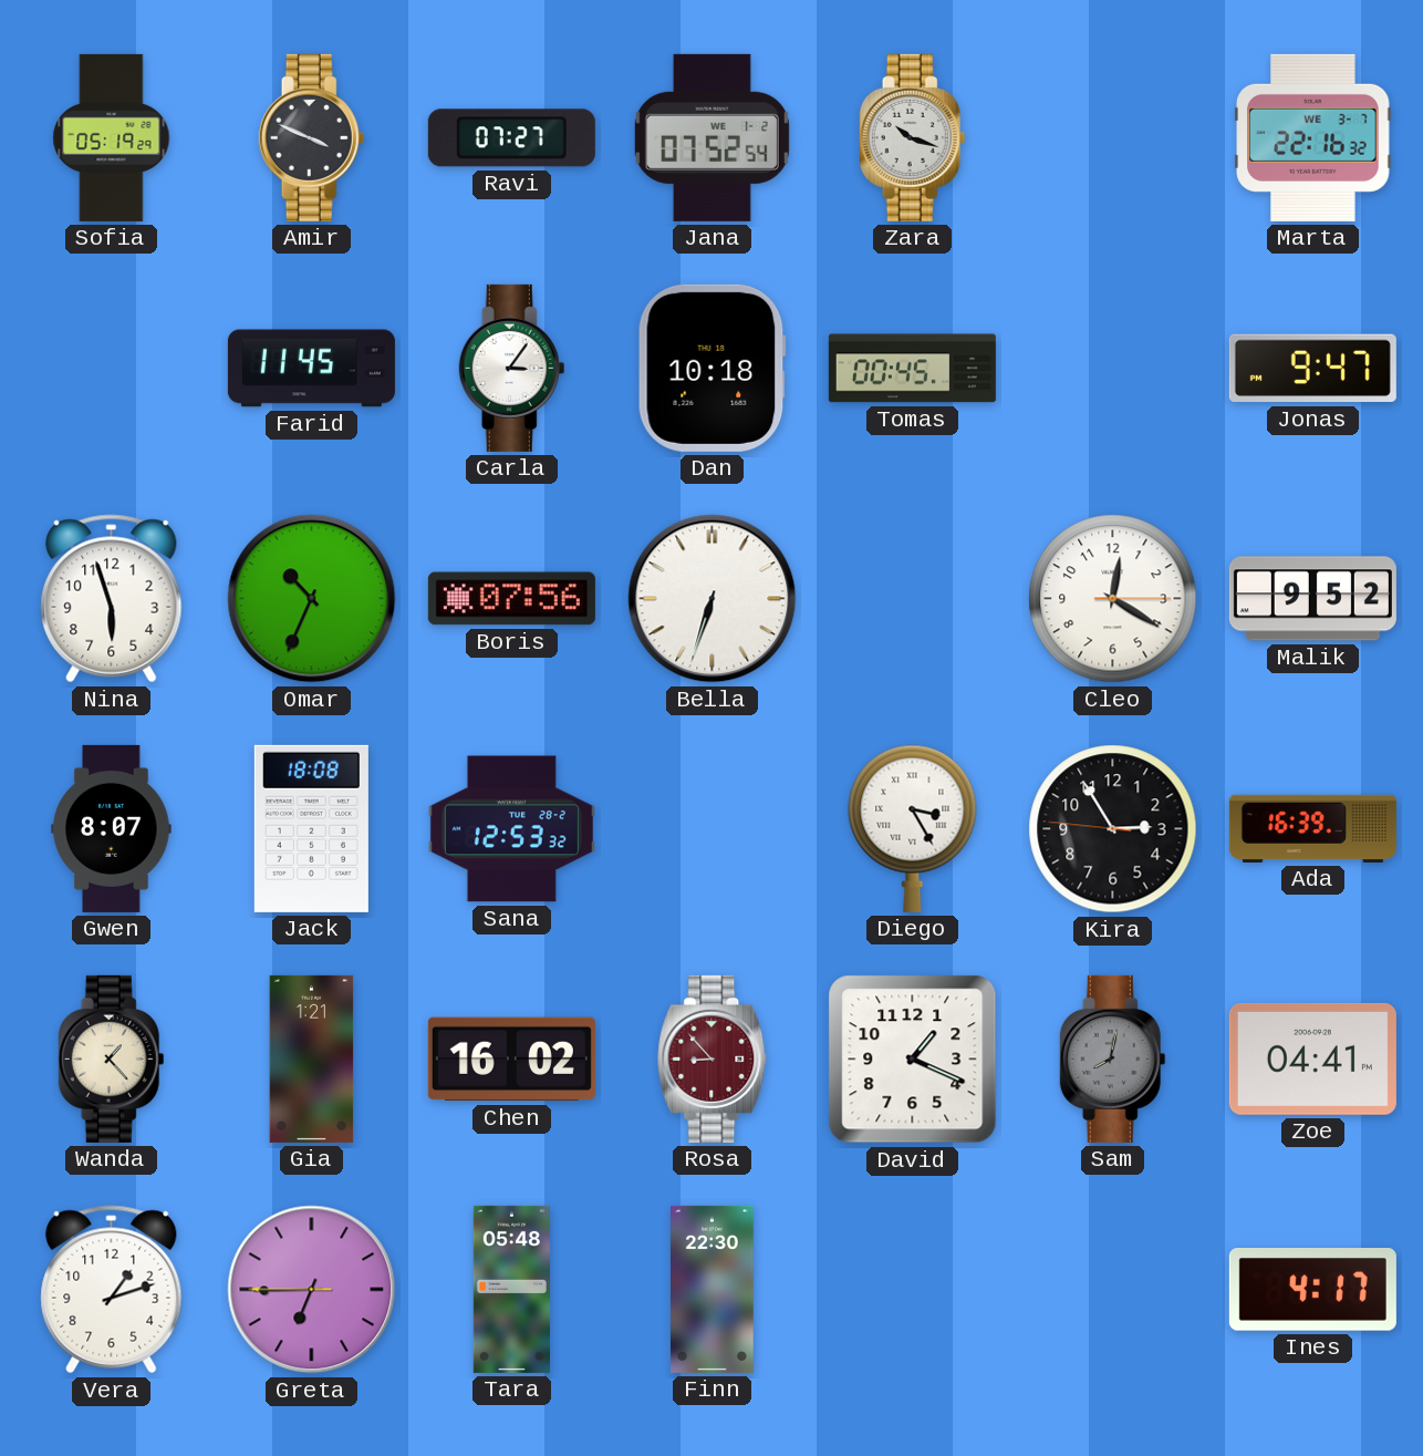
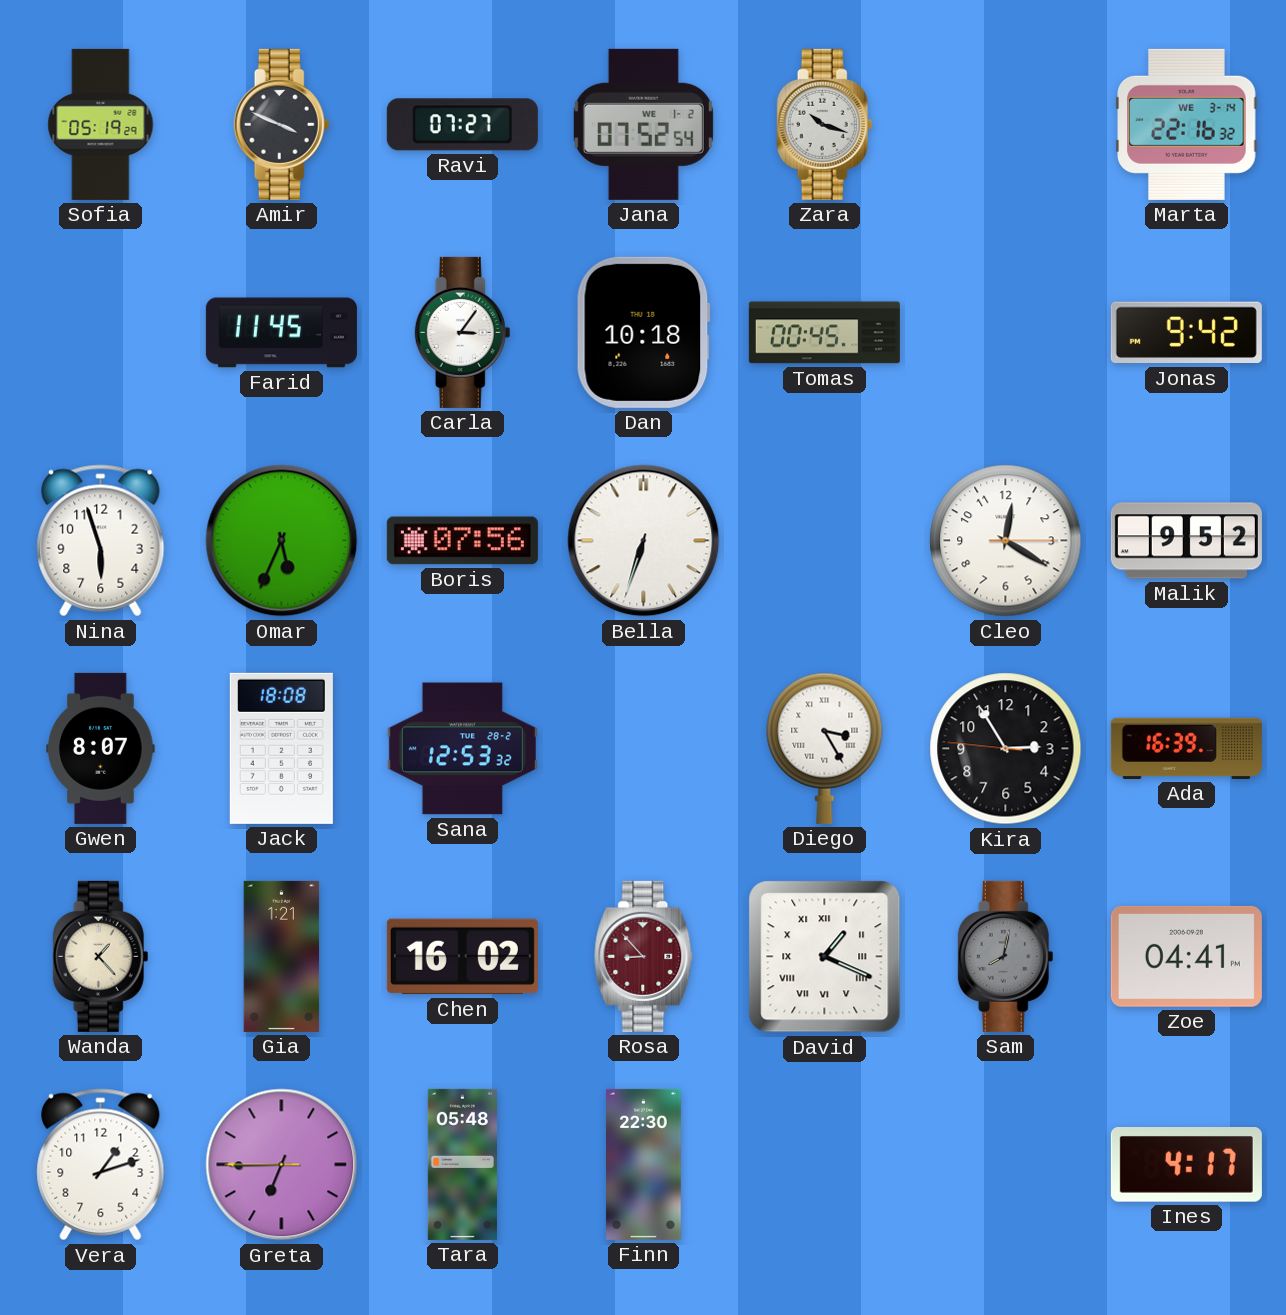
Marta date: WE 3-7 -> WE 3-14 (1187, 124)
Jonas: 9:47 -> 9:42 (1186, 333)
Omar: 10:34 -> 5:34 (282, 541)
David numerals: Arabic -> Roman (825, 957)
